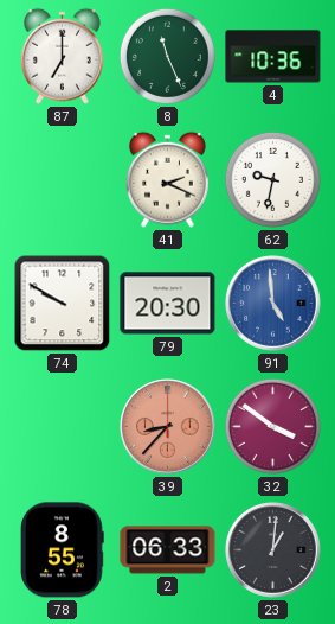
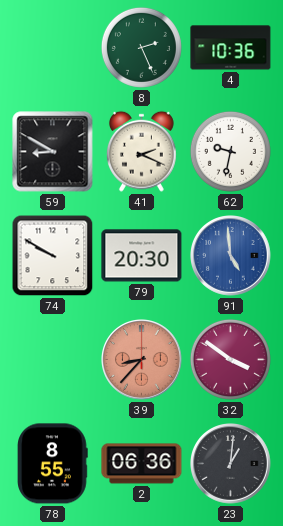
87: 7:00 -> none (62, 56)
8: 11:26 -> 2:26 (141, 47)
59: none -> 8:50 (53, 152)
2: 06:33 -> 06:36 (142, 464)
